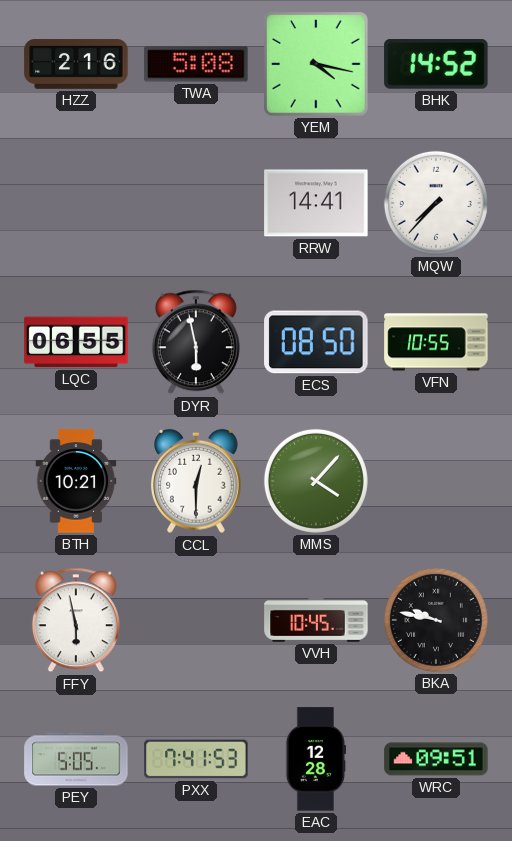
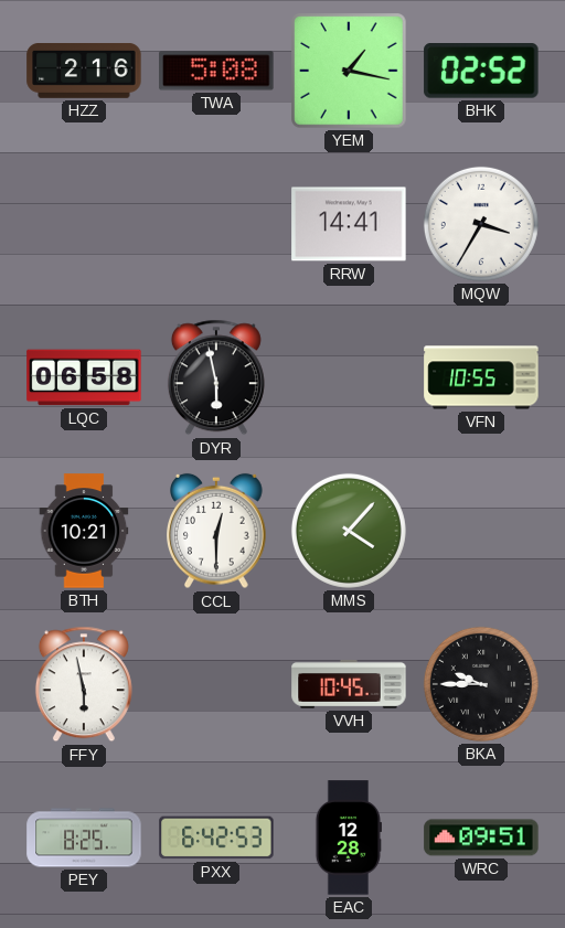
YEM: 4:17 -> 1:17 (349, 71)
BHK: 14:52 -> 02:52 (481, 72)
MQW: 7:37 -> 3:35 (481, 224)
LQC: 06:55 -> 06:58 (84, 377)
ECS: 08:50 -> none (316, 342)
BKA: 9:47 -> 9:45 (481, 684)
PEY: 5:05 -> 8:25 (84, 838)
PXX: 7:41 -> 6:42 (216, 838)
